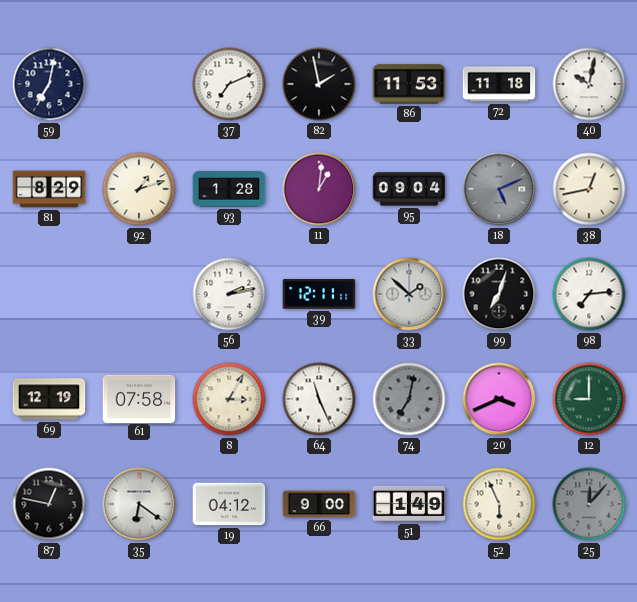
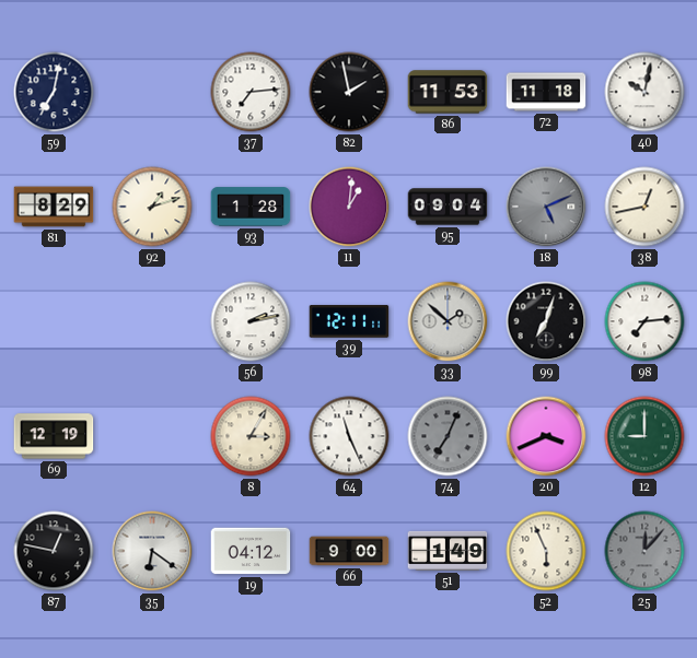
37: 7:11 -> 7:14 (251, 92)
61: 07:58 -> none (139, 398)
74: 7:02 -> 7:04 (448, 436)
